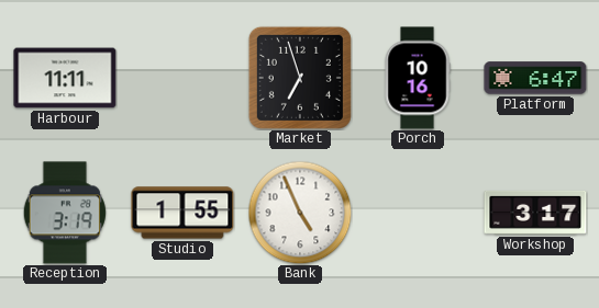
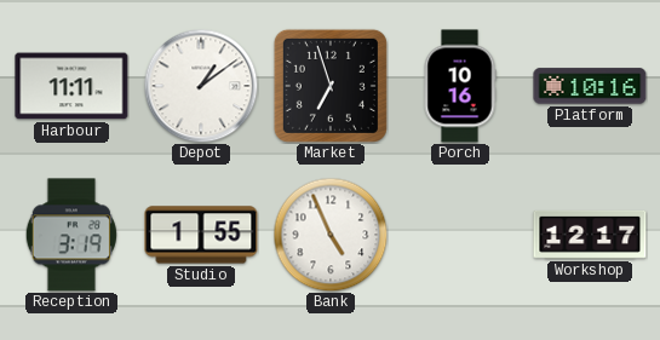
Depot: none -> 1:09 (201, 86)
Platform: 6:47 -> 10:16 (590, 86)
Workshop: 3:17 -> 12:17 (590, 235)
